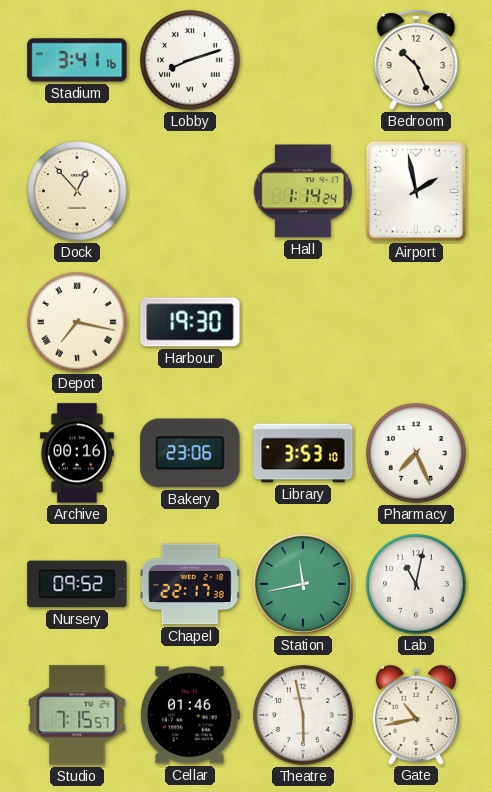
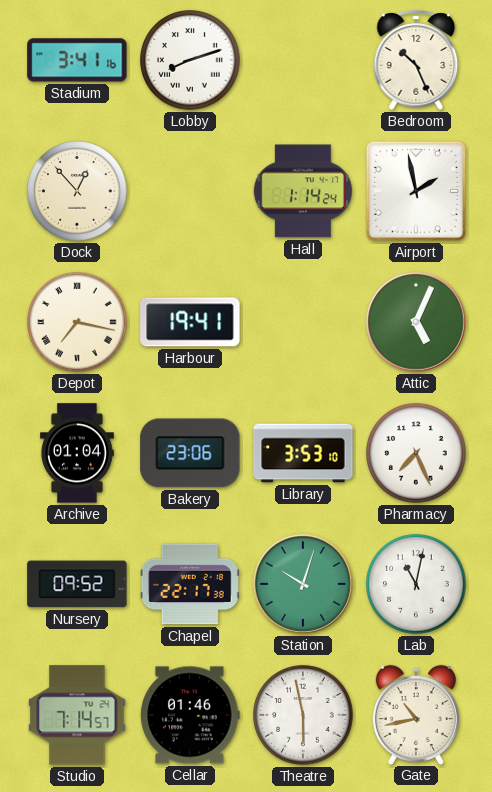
Harbour: 19:30 -> 19:41 (190, 322)
Attic: none -> 5:04 (416, 322)
Archive: 00:16 -> 01:04 (77, 453)
Station: 11:43 -> 10:03 (303, 584)
Studio: 7:15 -> 7:14 (77, 715)
